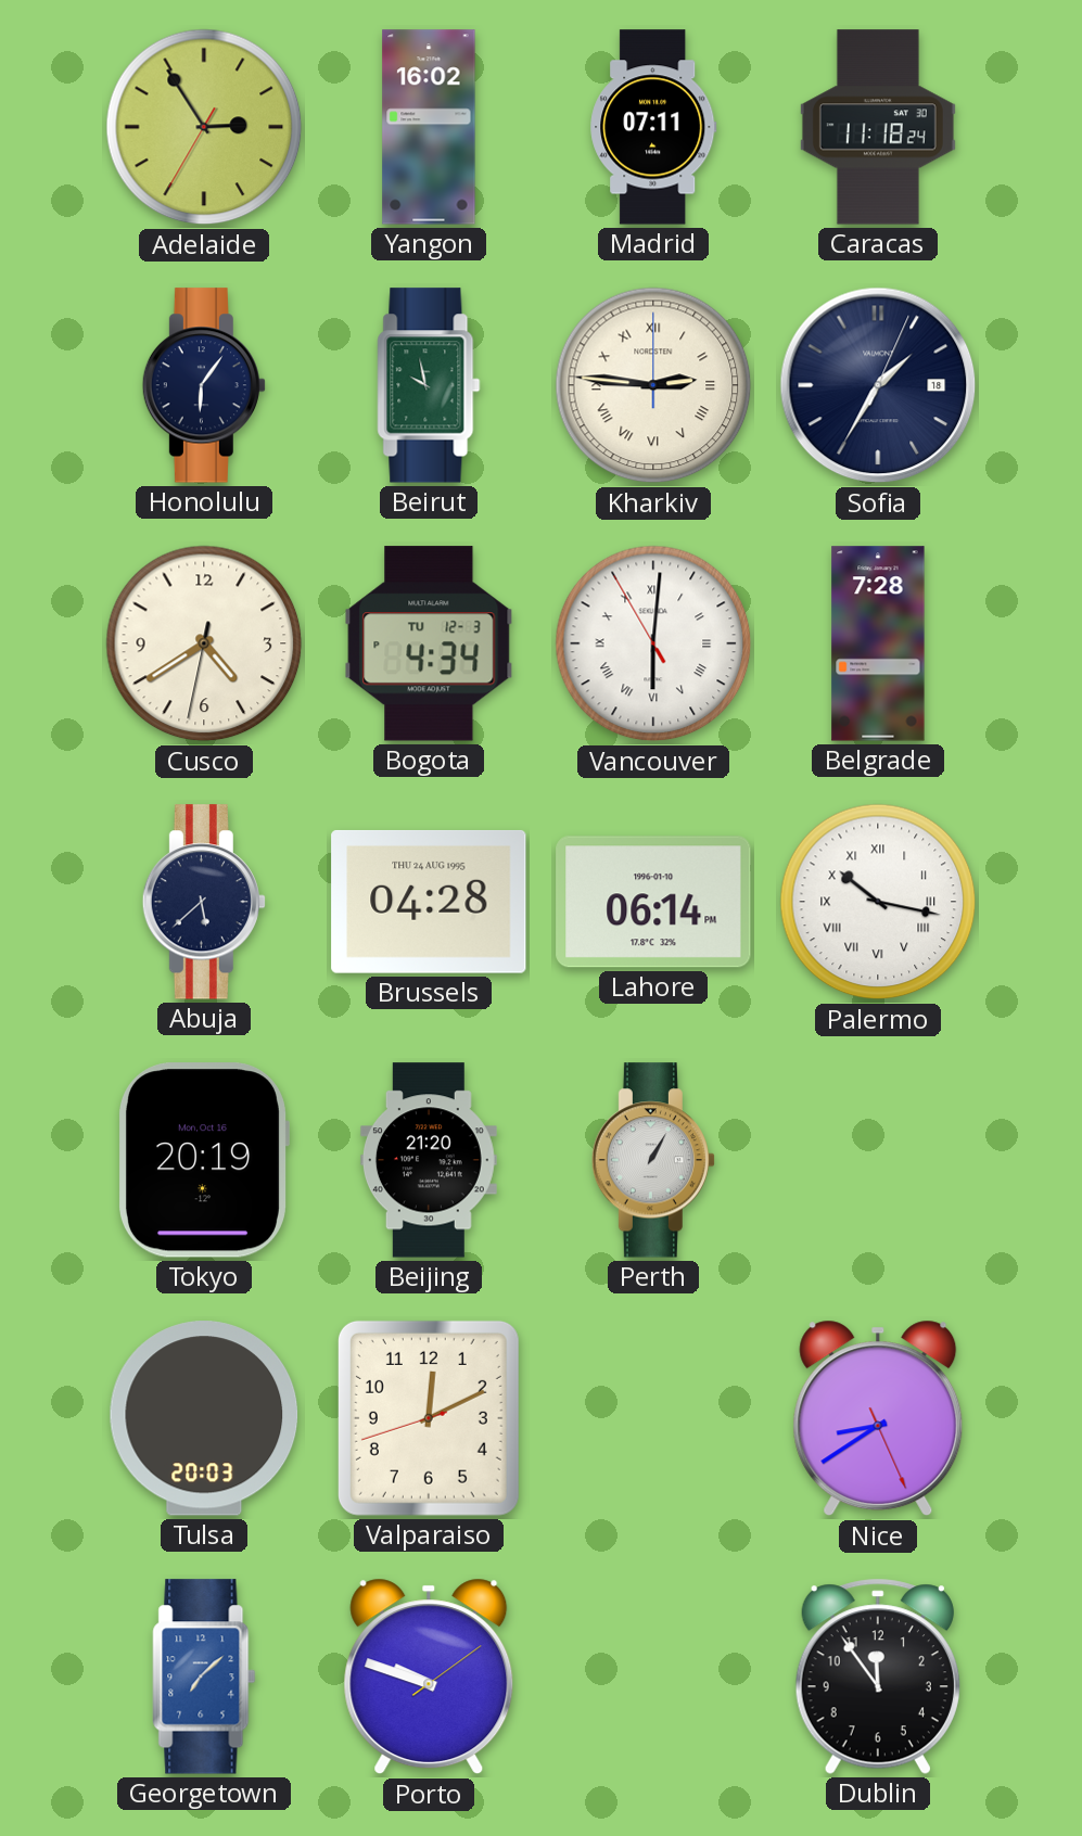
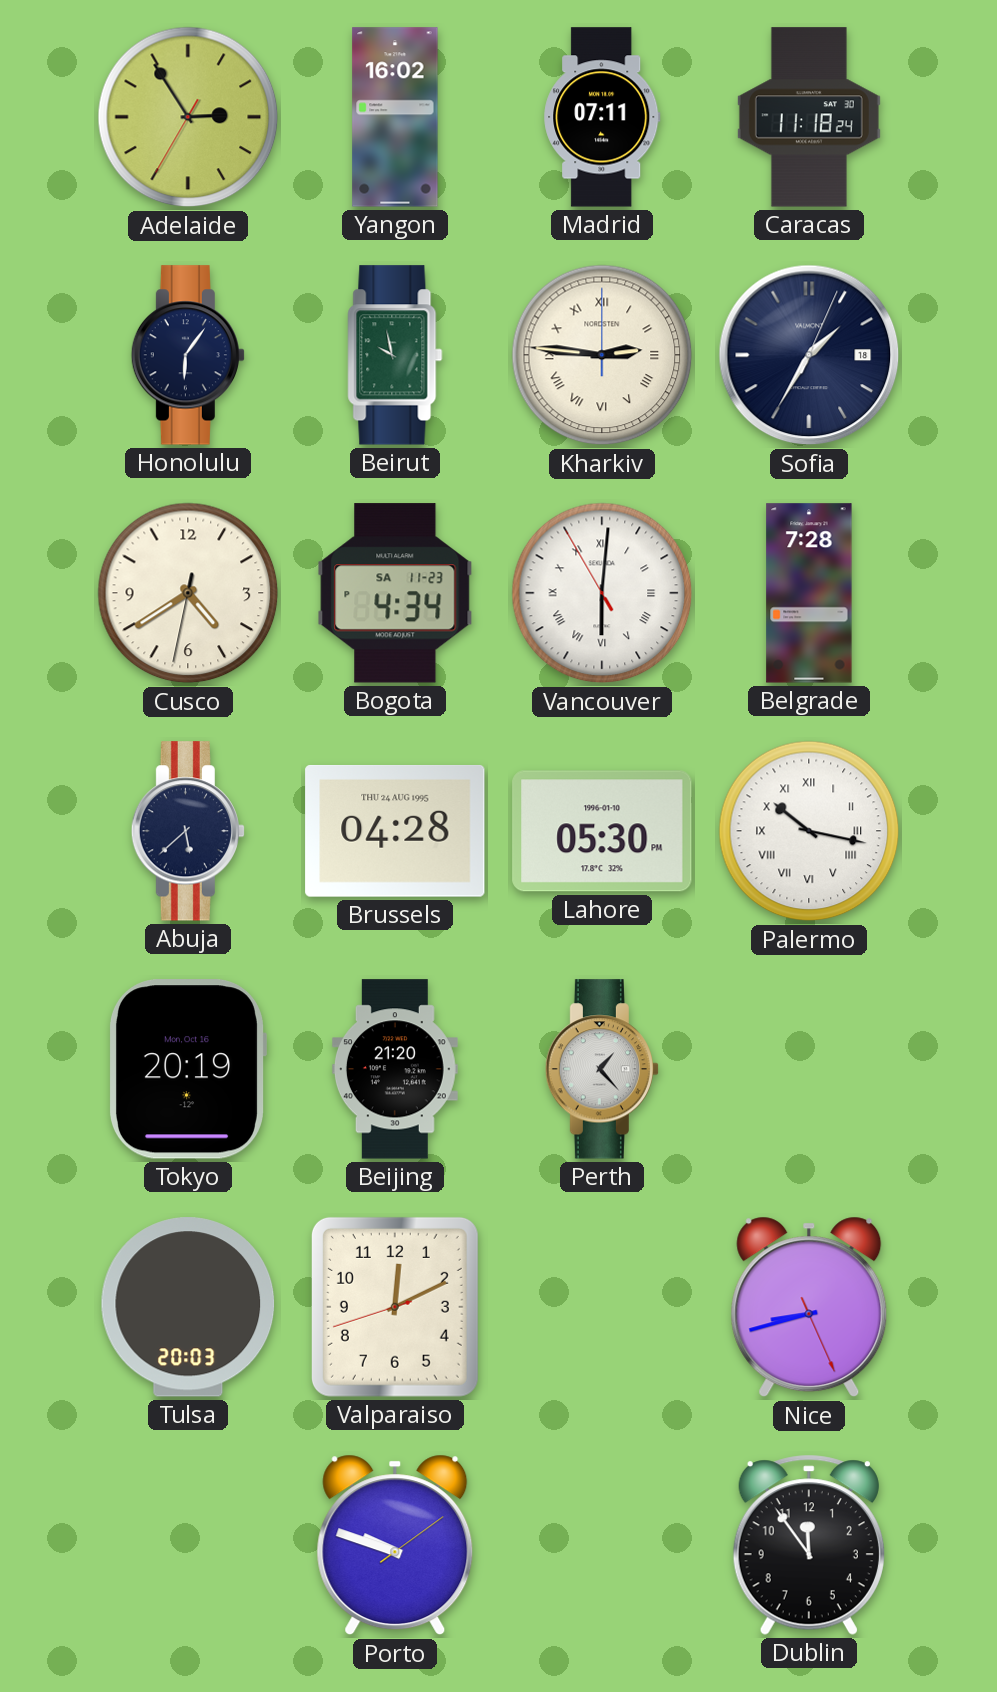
Bogota date: TU 12-3 -> SA 11-23 (395, 593)
Lahore: 06:14 -> 05:30 (602, 831)
Perth: 1:05 -> 1:23 (601, 1069)
Nice: 8:39 -> 8:42 (809, 1307)
Georgetown: 7:08 -> none (204, 1676)
